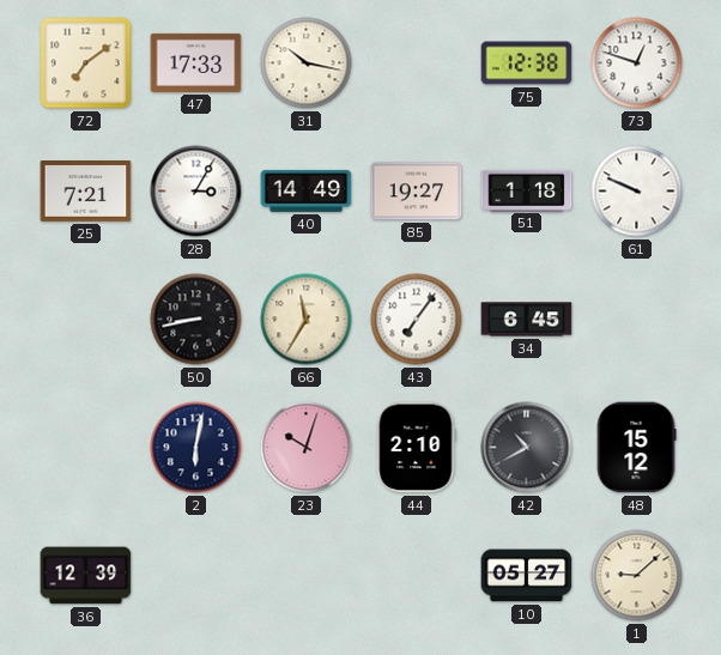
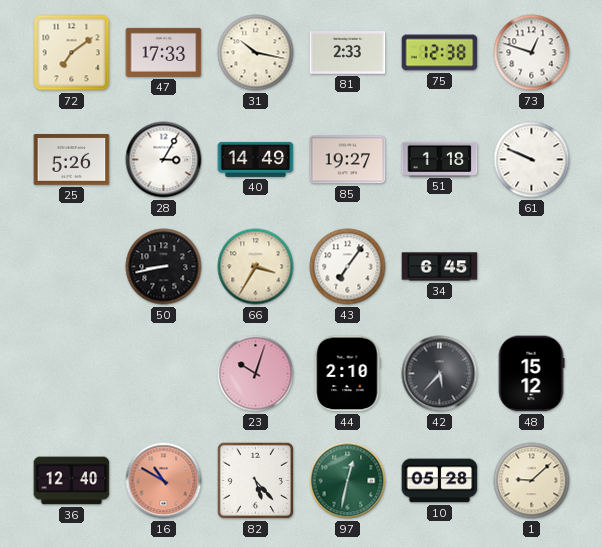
81: none -> 2:33 (348, 53)
25: 7:21 -> 5:26 (72, 160)
66: 11:35 -> 3:35 (256, 267)
2: 6:02 -> none (196, 448)
42: 10:40 -> 5:37 (440, 374)
36: 12:39 -> 12:40 (72, 481)
16: none -> 10:50 (164, 481)
82: none -> 5:23 (255, 480)
97: none -> 12:32 (348, 481)
10: 05:27 -> 05:28 (440, 481)
